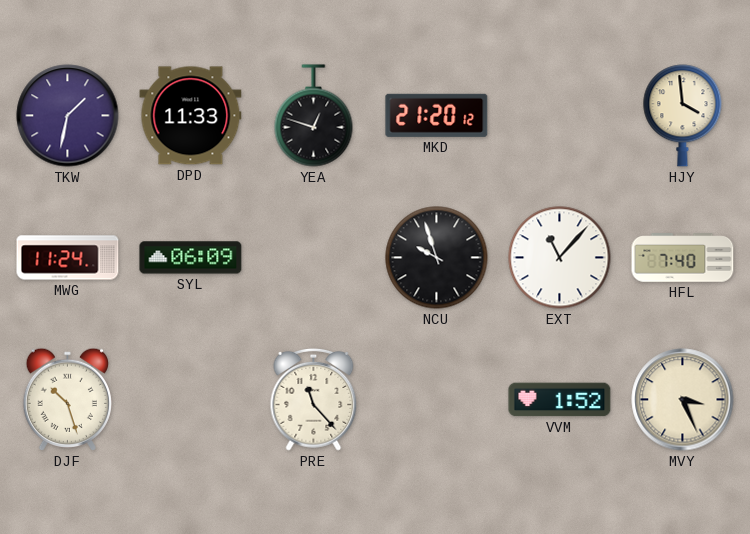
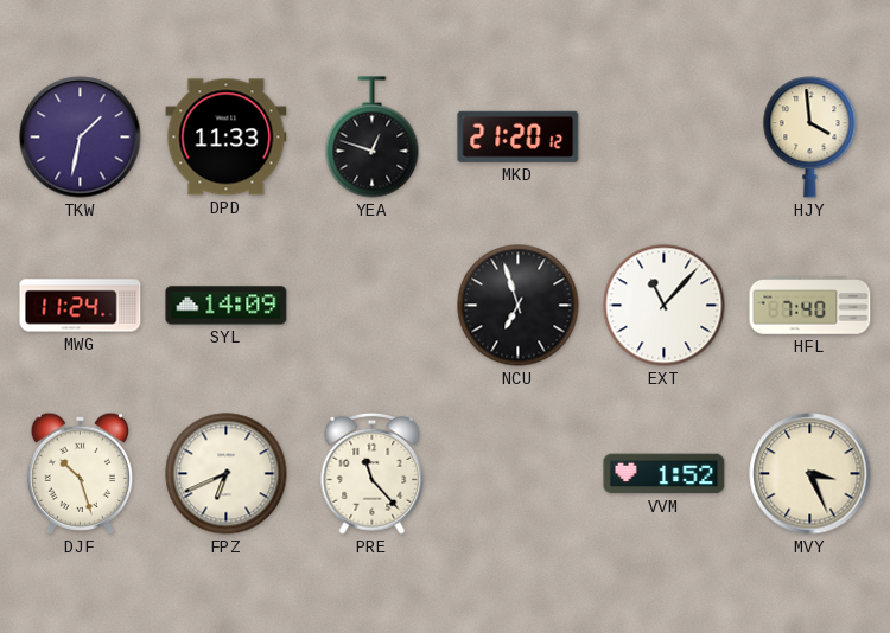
SYL: 06:09 -> 14:09 (227, 306)
NCU: 9:57 -> 6:57 (519, 306)
FPZ: none -> 6:41 (227, 474)
